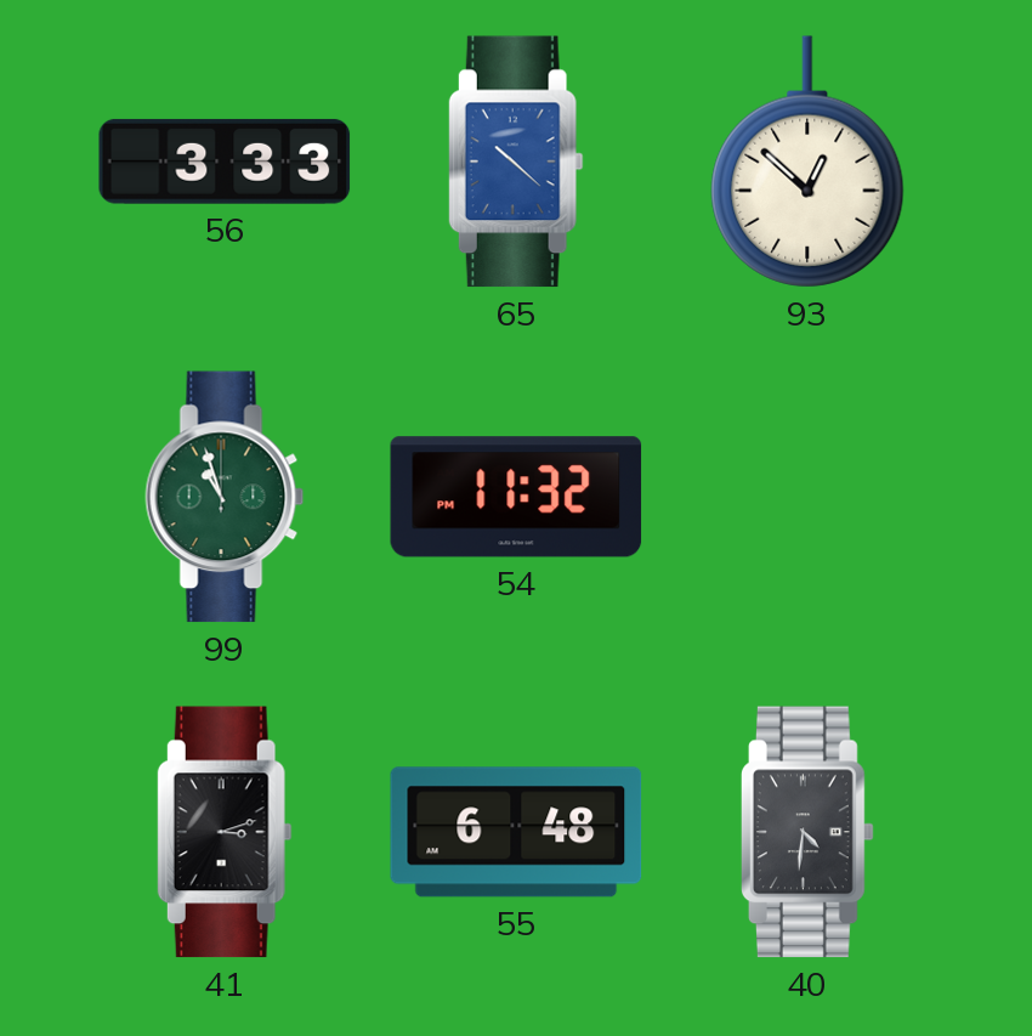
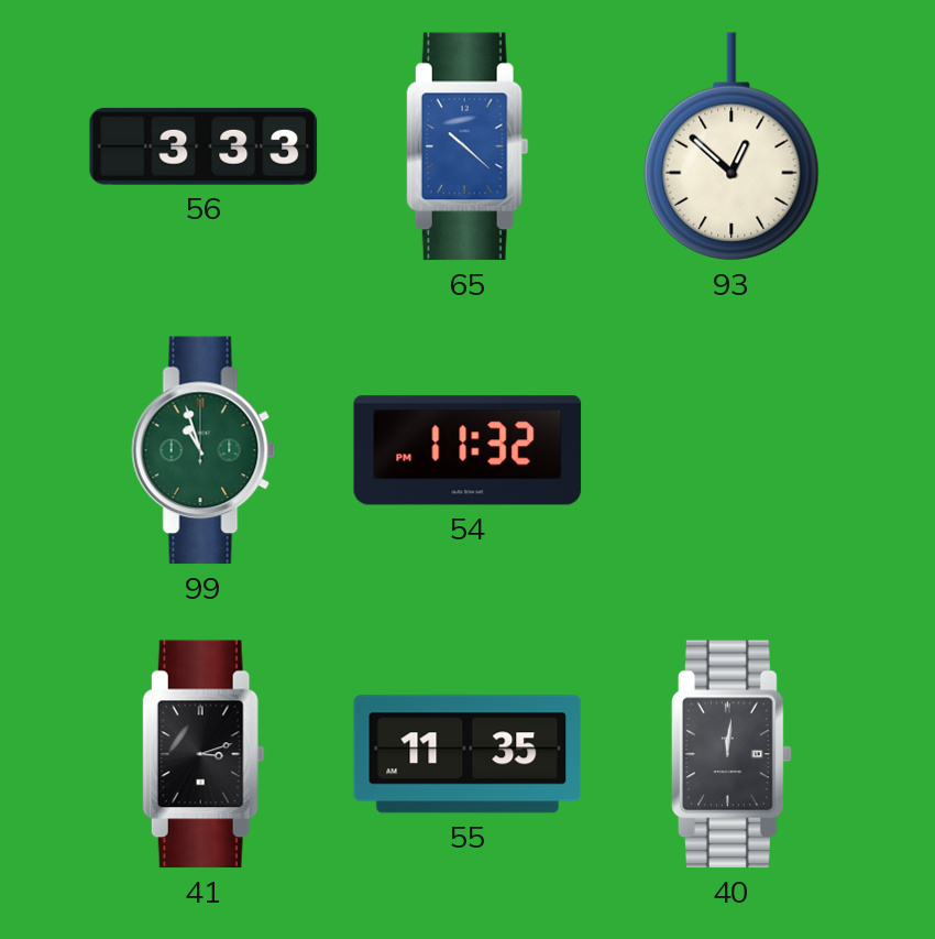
55: 6:48 -> 11:35 (468, 754)
40: 4:31 -> 12:01 (732, 754)
